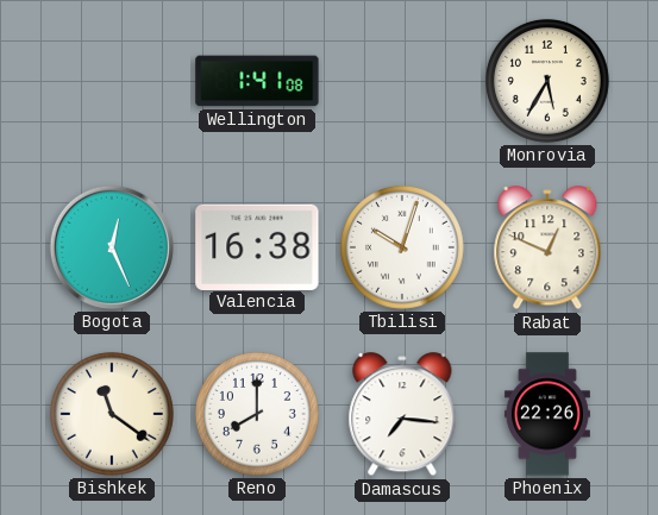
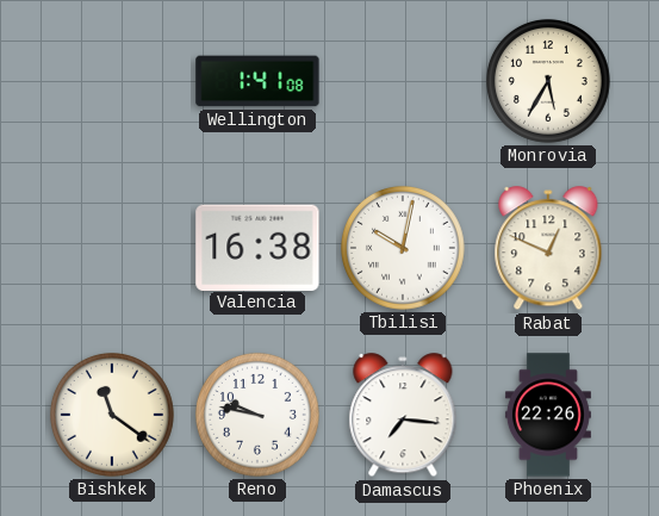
Bogota: 12:26 -> none (112, 247)
Tbilisi: 10:03 -> 10:02 (403, 248)
Reno: 8:00 -> 9:47 (257, 415)
